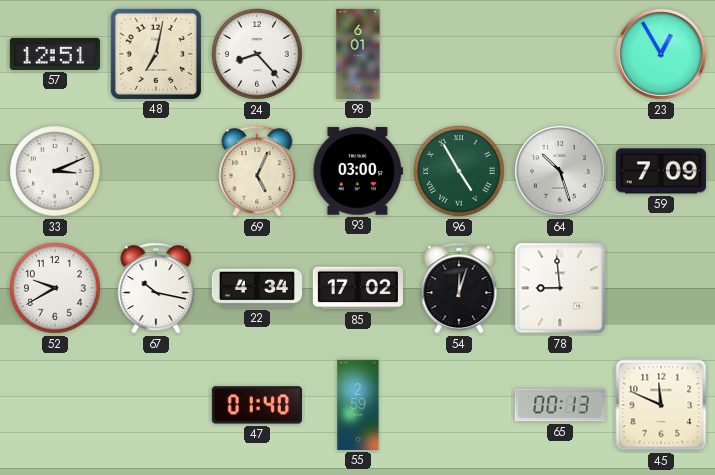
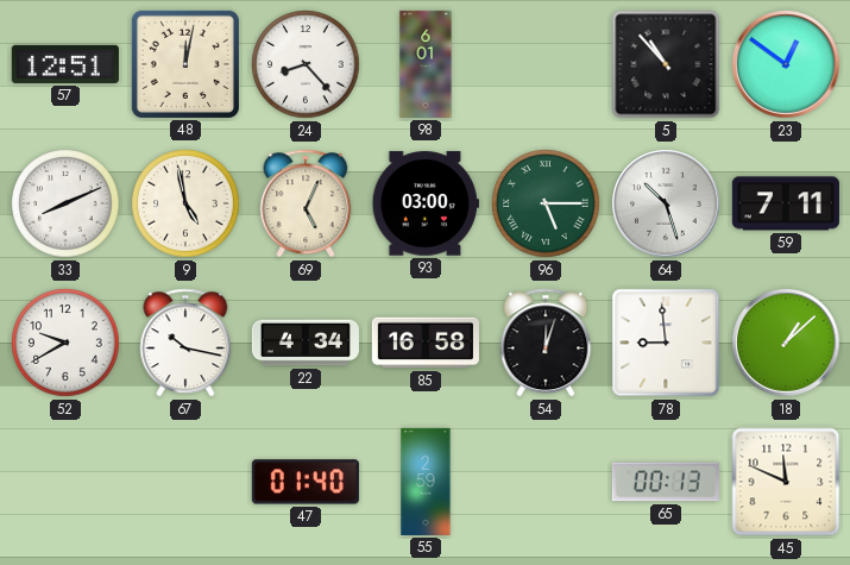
48: 7:02 -> 12:02 (185, 64)
5: none -> 10:53 (666, 64)
23: 12:55 -> 12:51 (786, 64)
33: 3:11 -> 8:11 (65, 203)
9: none -> 4:58 (185, 203)
96: 4:55 -> 5:15 (546, 203)
59: 7:09 -> 7:11 (786, 203)
85: 17:02 -> 16:58 (426, 343)
18: none -> 1:08 (786, 343)
